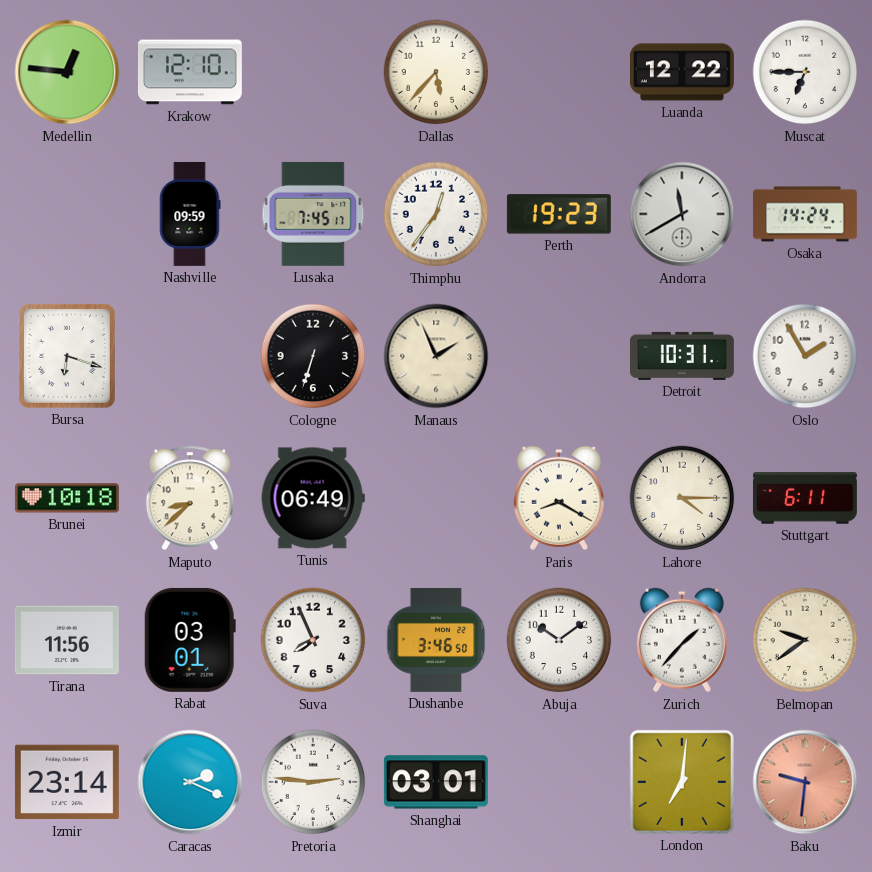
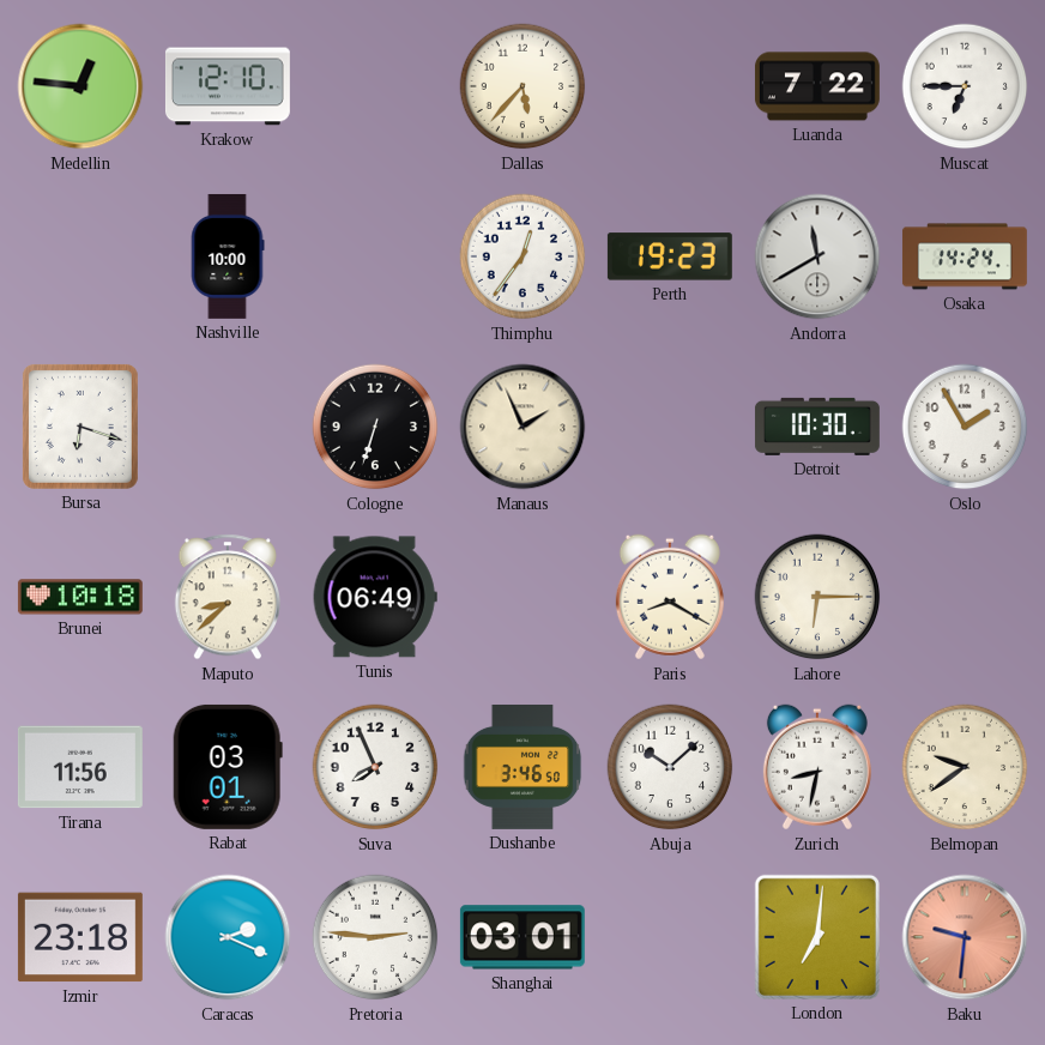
Luanda: 12:22 -> 7:22 (817, 86)
Nashville: 09:59 -> 10:00 (228, 256)
Lusaka: 7:45 -> none (313, 214)
Detroit: 10:31 -> 10:30 (817, 427)
Lahore: 4:15 -> 6:15 (817, 597)
Stuttgart: 6:11 -> none (805, 498)
Abuja: 10:09 -> 10:08 (670, 767)
Zurich: 1:37 -> 8:32 (817, 767)
Izmir: 23:14 -> 23:18 (80, 937)
